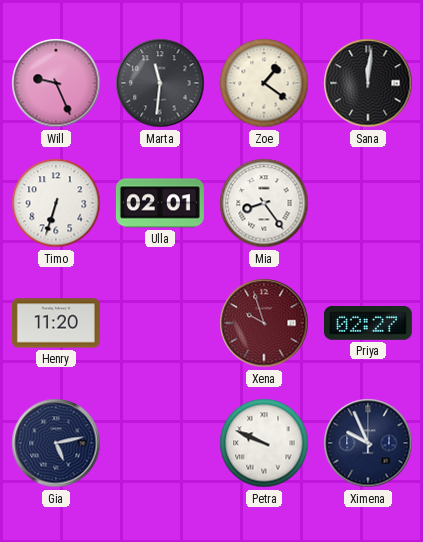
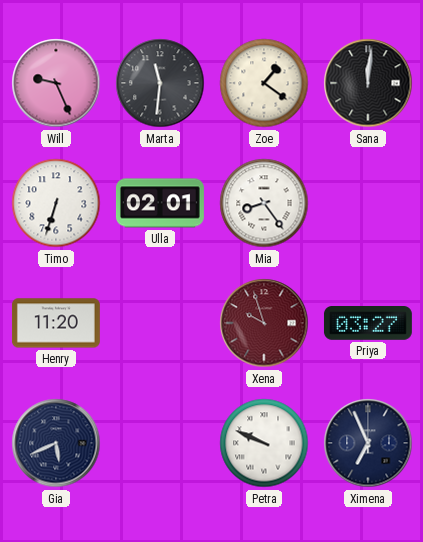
Priya: 02:27 -> 03:27 (368, 324)
Gia: 5:13 -> 5:41 (56, 443)
Ximena: 9:56 -> 6:56 (368, 443)
